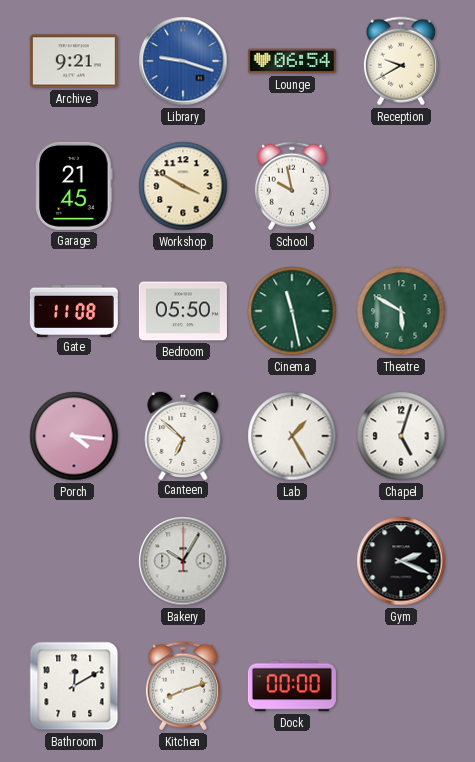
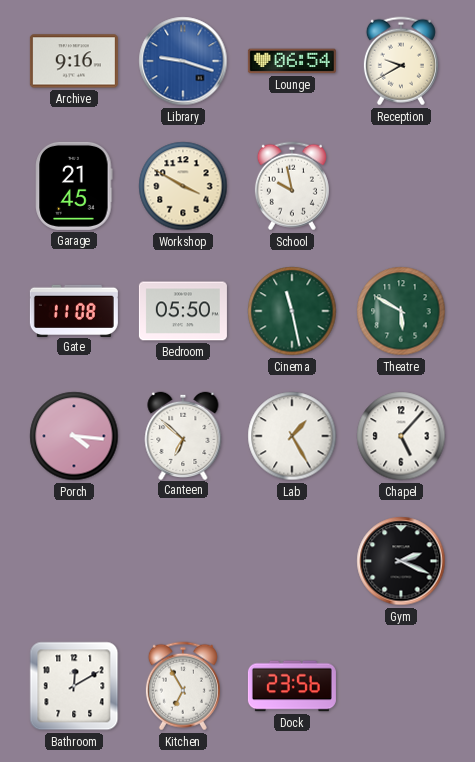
Archive: 9:21 -> 9:16 (74, 61)
Chapel: 5:03 -> 5:07 (401, 436)
Bakery: 10:05 -> none (183, 561)
Kitchen: 8:12 -> 6:55 (183, 686)
Dock: 00:00 -> 23:56 (292, 686)
